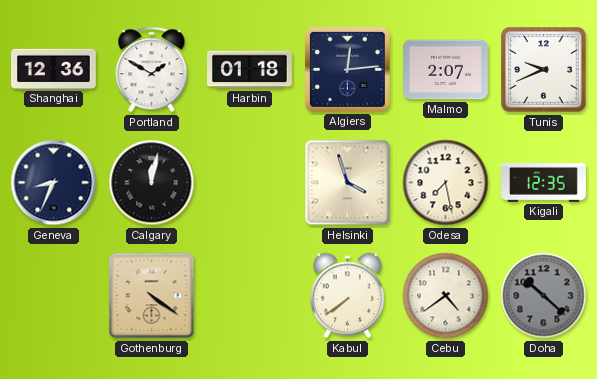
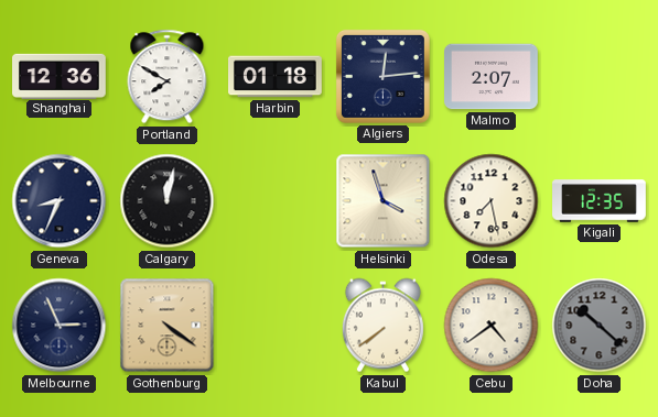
Portland: 1:50 -> 7:50 (168, 77)
Tunis: 9:41 -> none (544, 70)
Melbourne: none -> 2:56 (60, 326)
